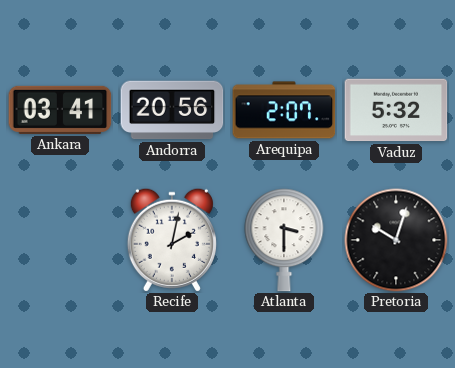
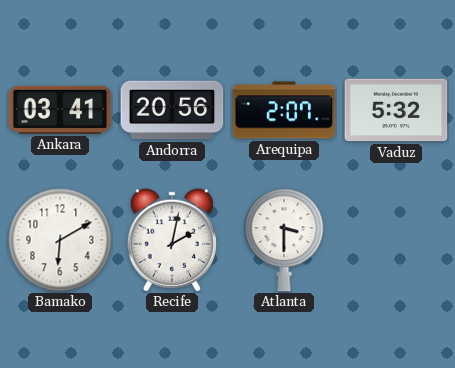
Bamako: none -> 6:10 (60, 240)
Pretoria: 10:03 -> none (396, 240)
